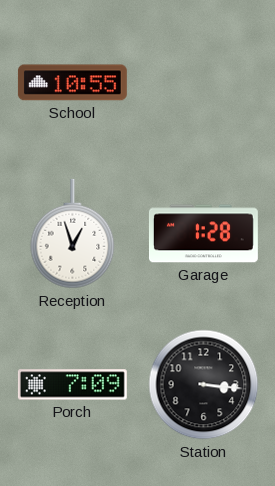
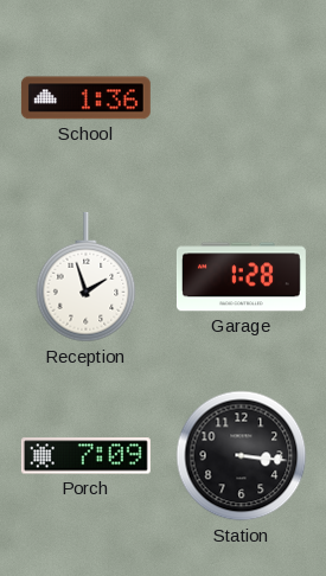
School: 10:55 -> 1:36 (85, 98)
Reception: 12:57 -> 1:57 (87, 277)
